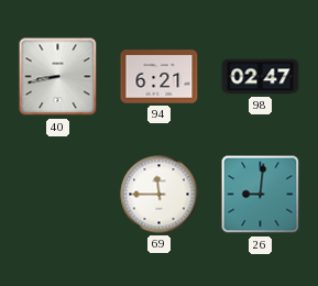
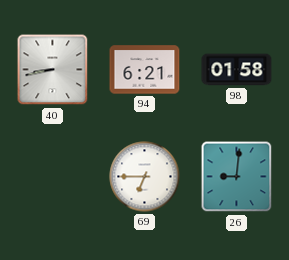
98: 02:47 -> 01:58 (237, 70)
69: 11:45 -> 6:45 (145, 177)
